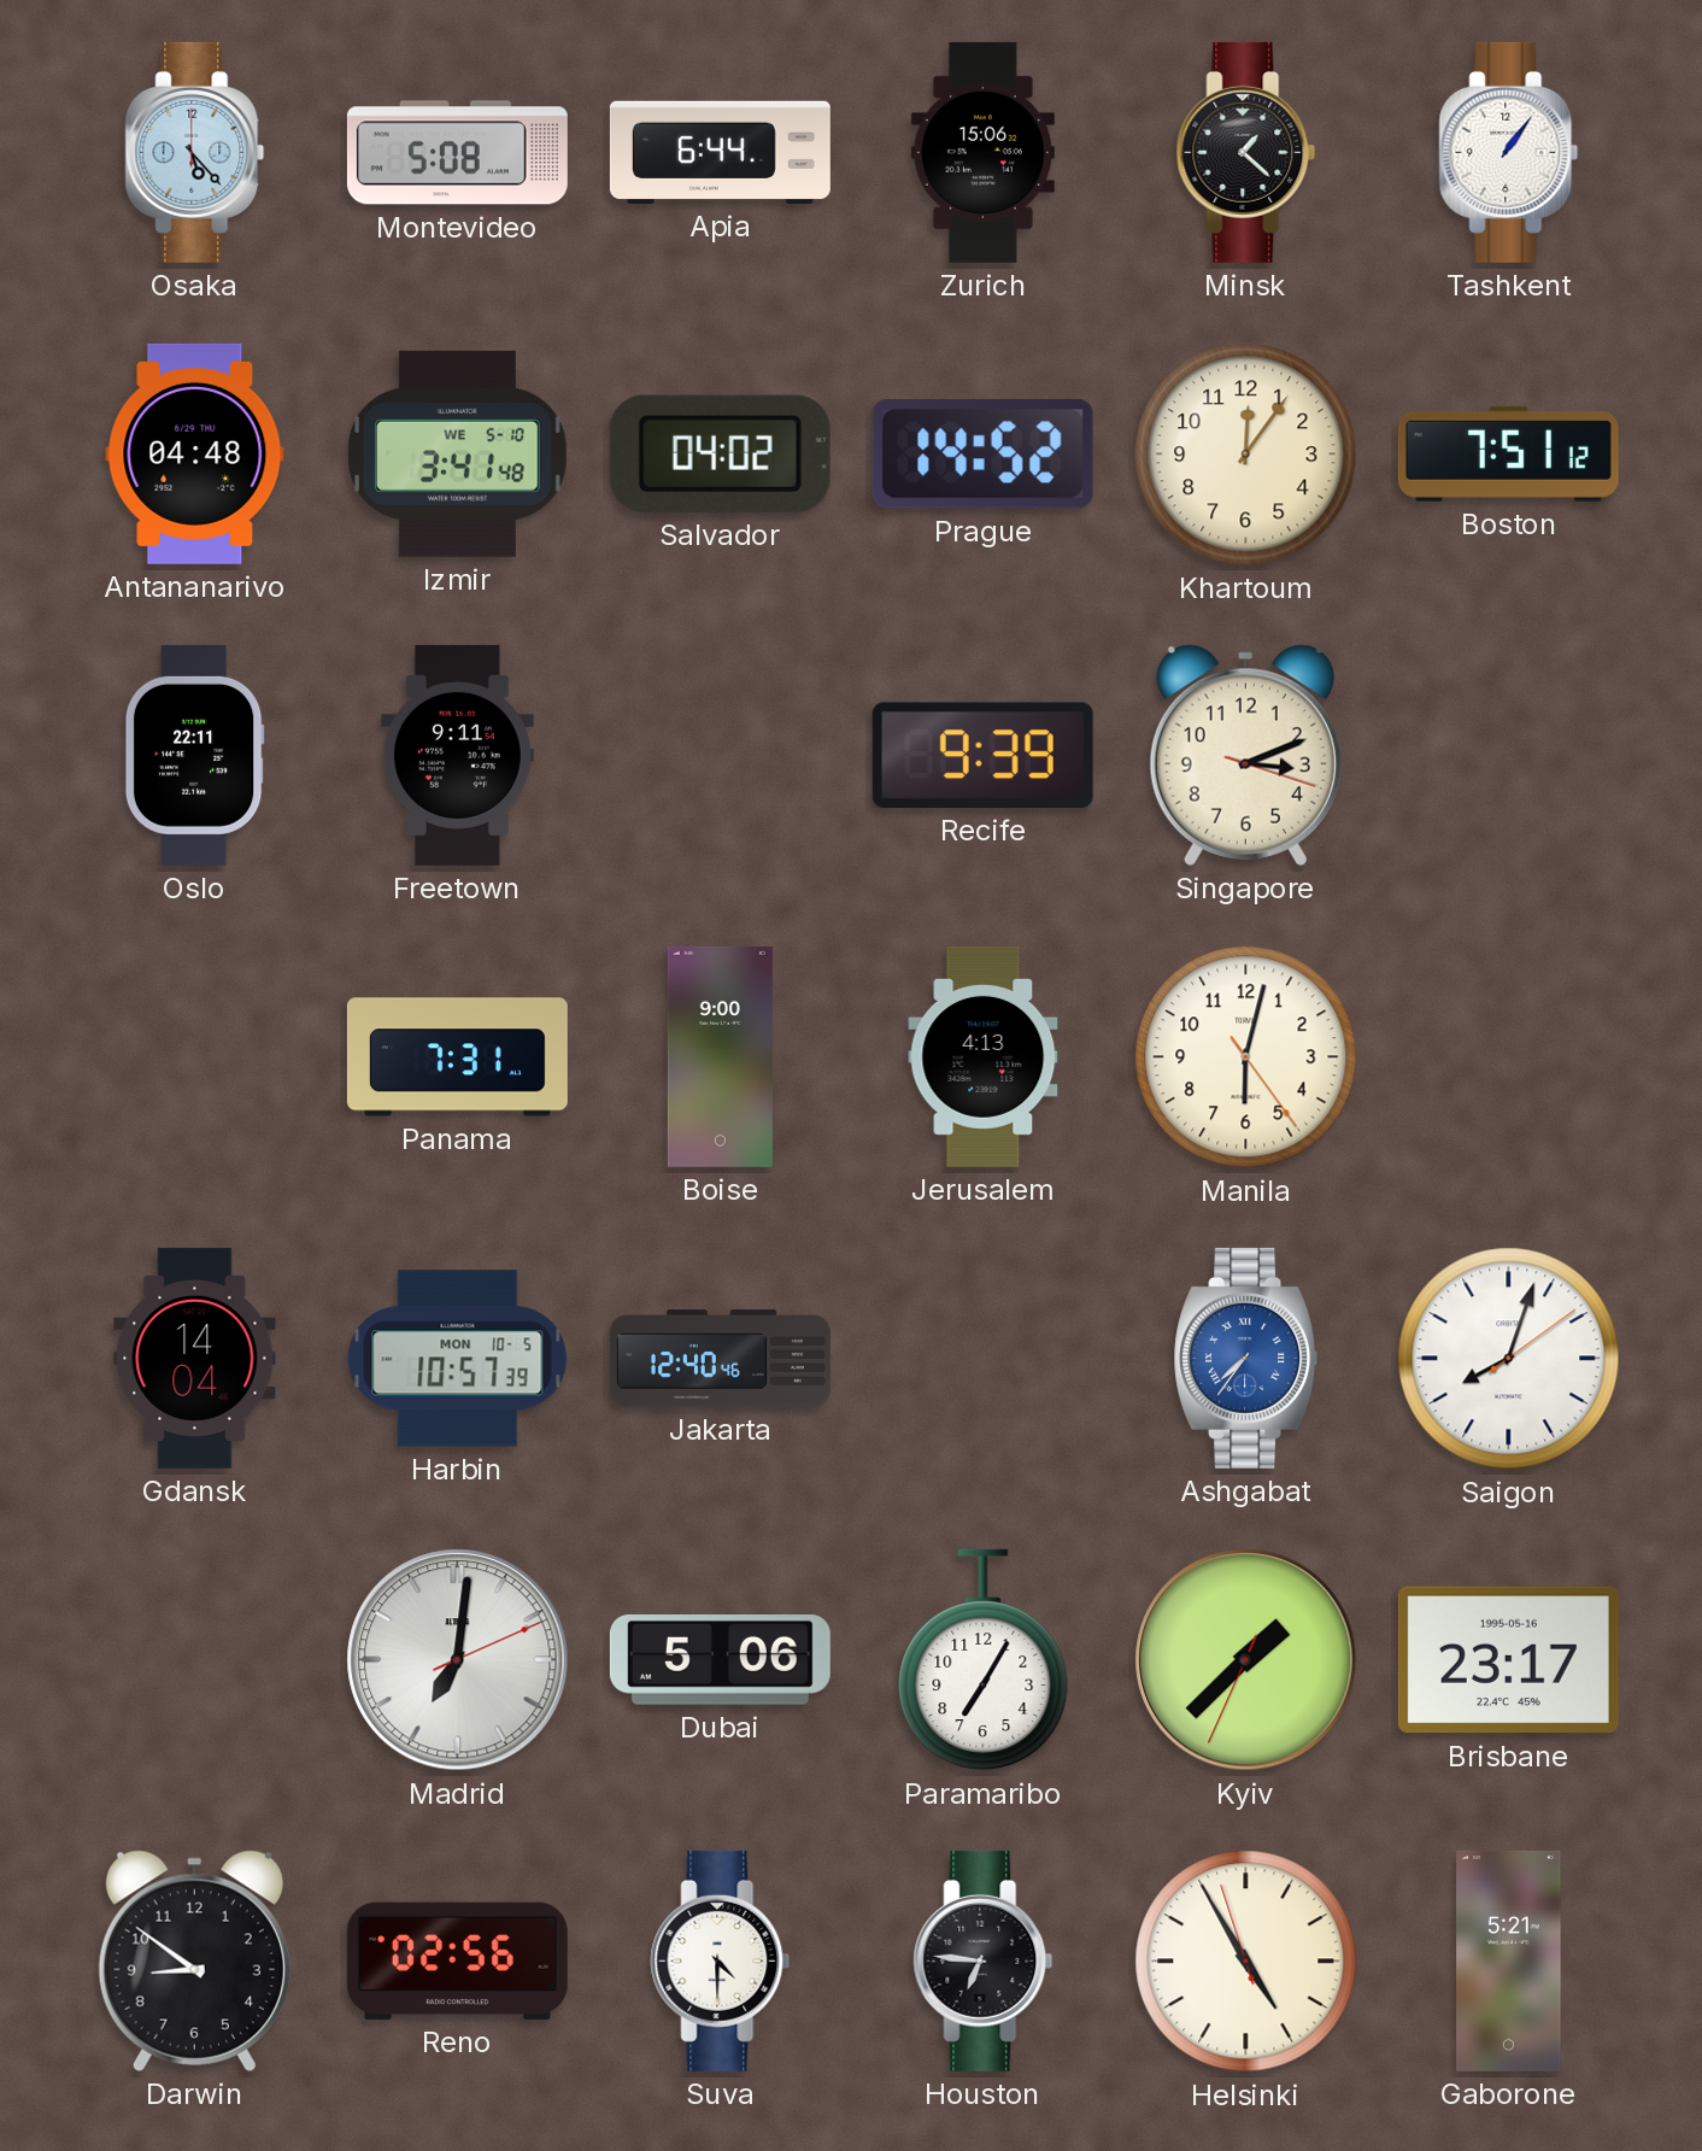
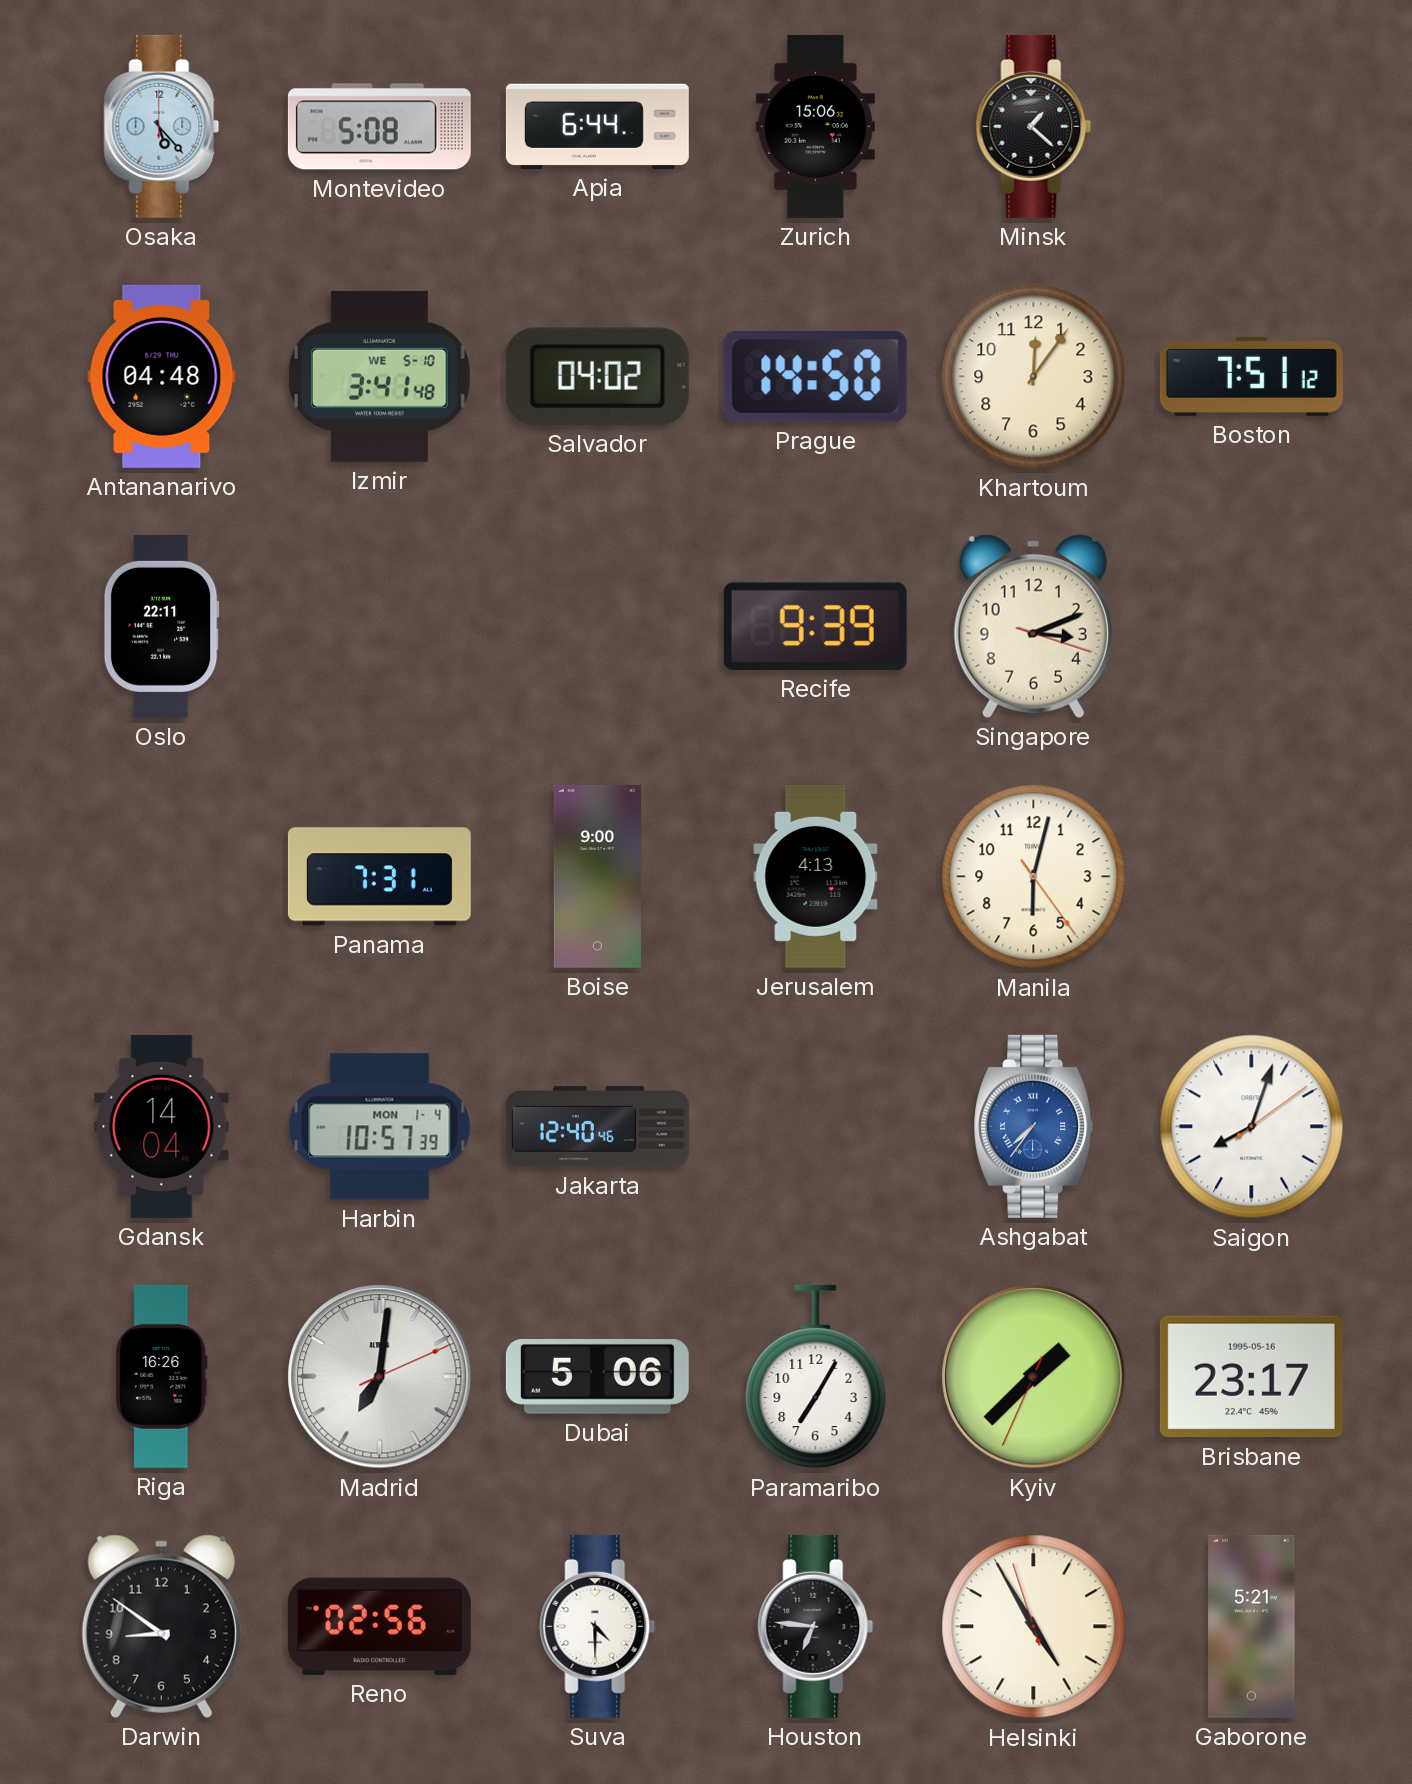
Tashkent: 1:06 -> none (1509, 152)
Prague: 14:52 -> 14:50 (815, 376)
Freetown: 9:11 -> none (457, 755)
Harbin date: MON 10-5 -> MON 1-4 (380, 1127)
Riga: none -> 16:26 (162, 1376)
